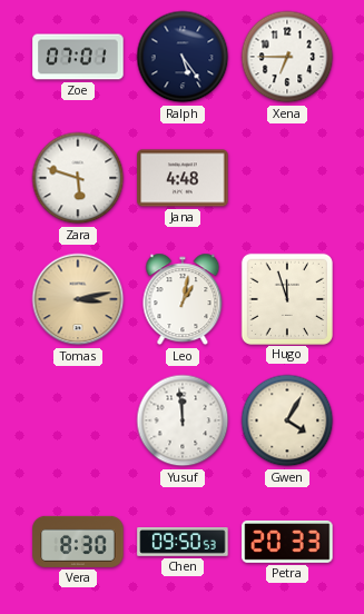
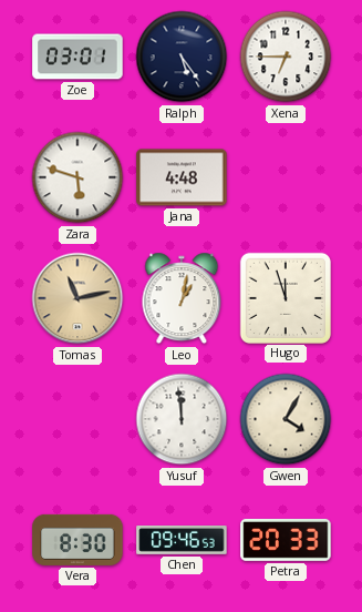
Zoe: 07:01 -> 03:01 (77, 57)
Tomas: 3:13 -> 11:13 (77, 298)
Chen: 09:50 -> 09:46 (182, 541)
